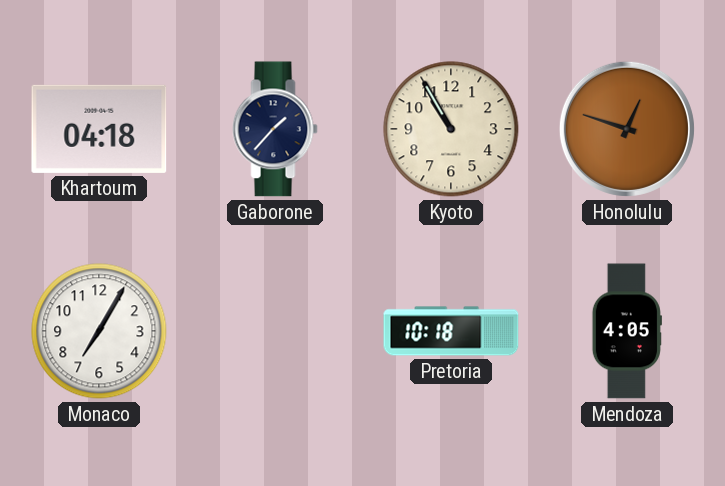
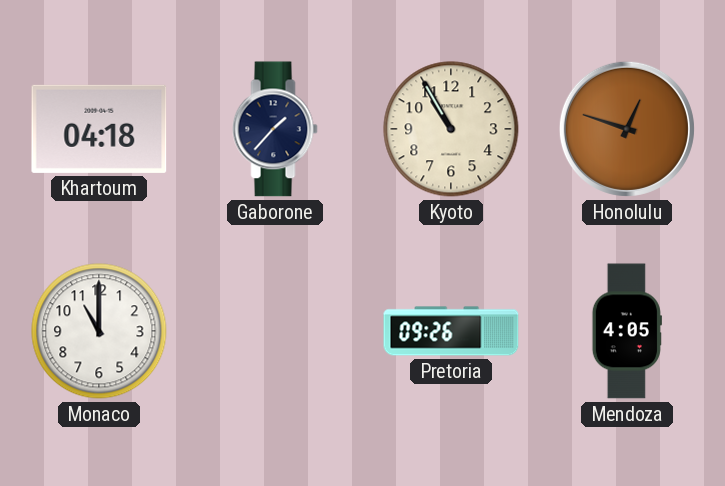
Monaco: 7:05 -> 11:00 (99, 331)
Pretoria: 10:18 -> 09:26 (451, 331)
